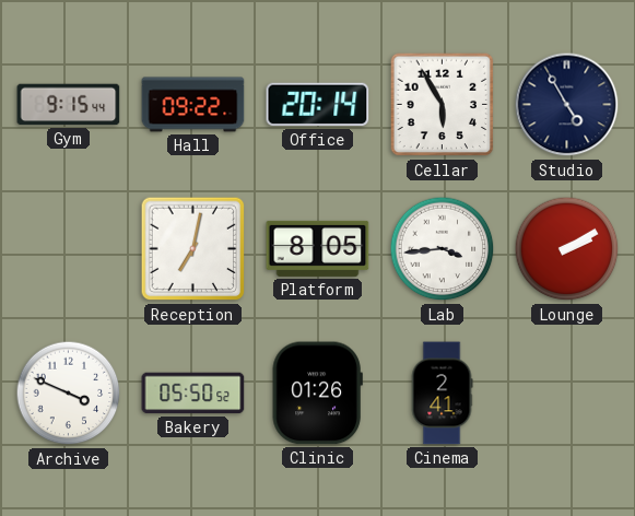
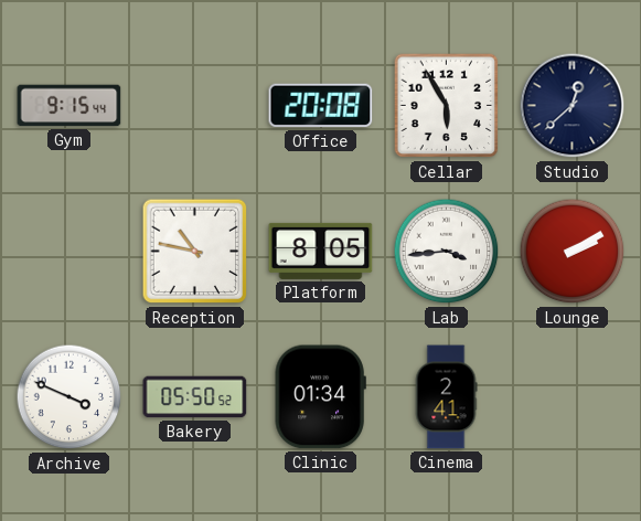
Hall: 09:22 -> none (193, 105)
Office: 20:14 -> 20:08 (321, 106)
Studio: 4:55 -> 12:38 (573, 106)
Reception: 7:02 -> 10:47 (195, 252)
Clinic: 01:26 -> 01:34 (320, 397)
